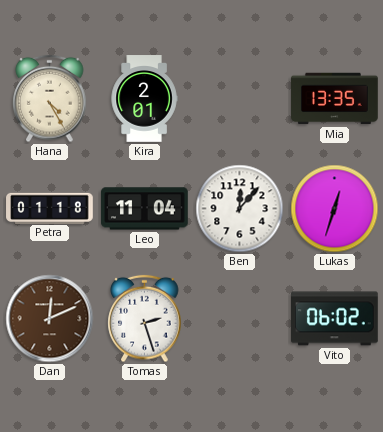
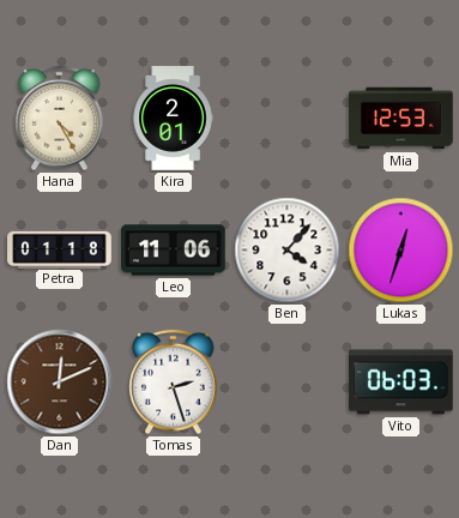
Mia: 13:35 -> 12:53 (401, 119)
Leo: 11:04 -> 11:06 (174, 251)
Ben: 12:07 -> 4:07 (288, 251)
Vito: 06:02 -> 06:03 (401, 383)
